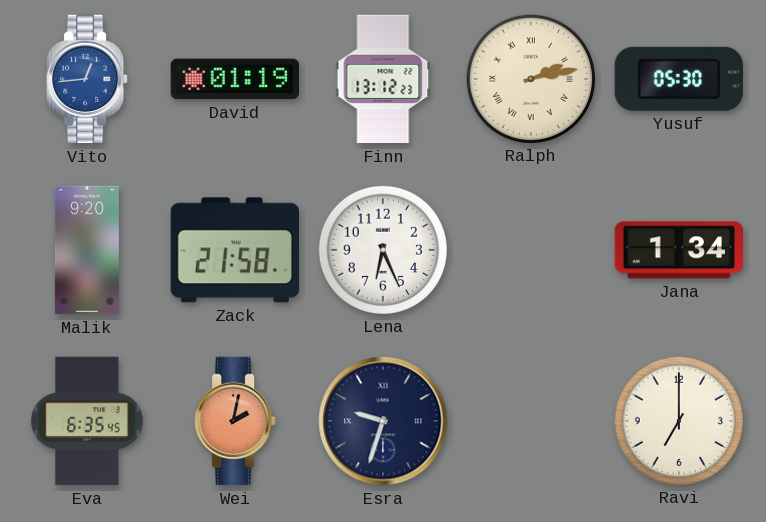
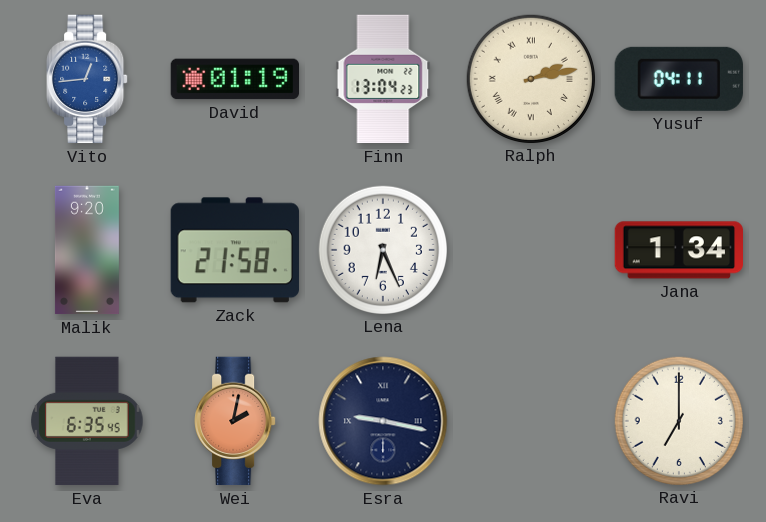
Finn: 13:12 -> 13:04 (383, 79)
Yusuf: 05:30 -> 04:11 (679, 79)
Esra: 9:33 -> 9:17 (383, 421)
